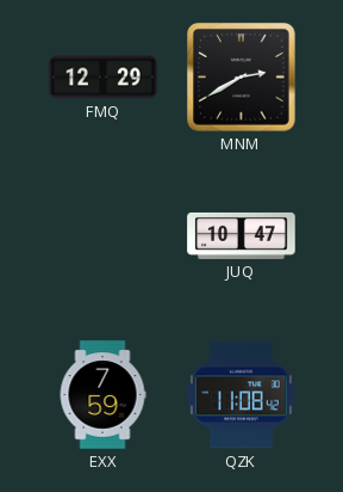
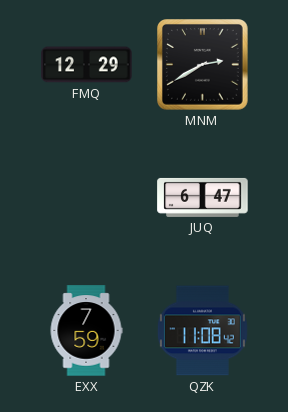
JUQ: 10:47 -> 6:47 (203, 197)
